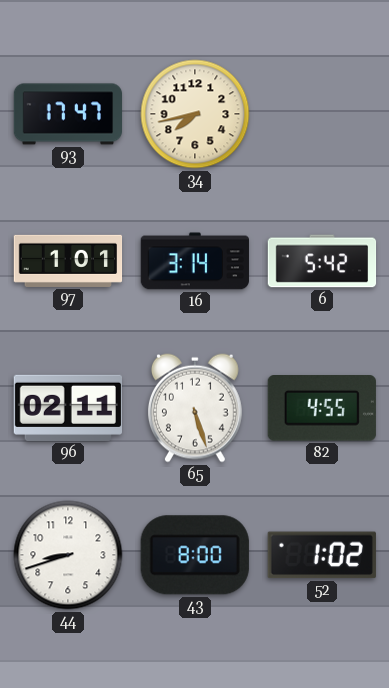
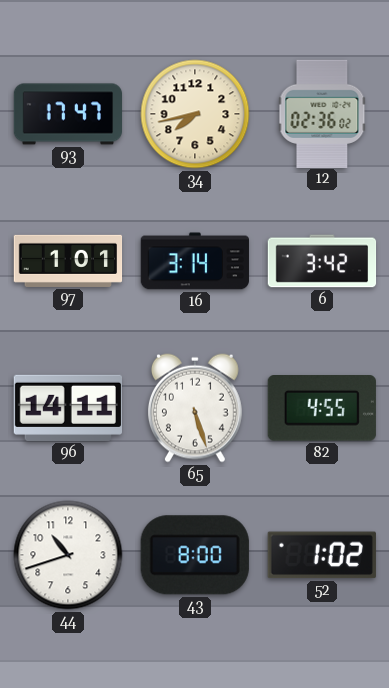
12: none -> 02:36 (322, 113)
6: 5:42 -> 3:42 (322, 261)
96: 02:11 -> 14:11 (67, 408)
44: 8:42 -> 10:42 (68, 555)
